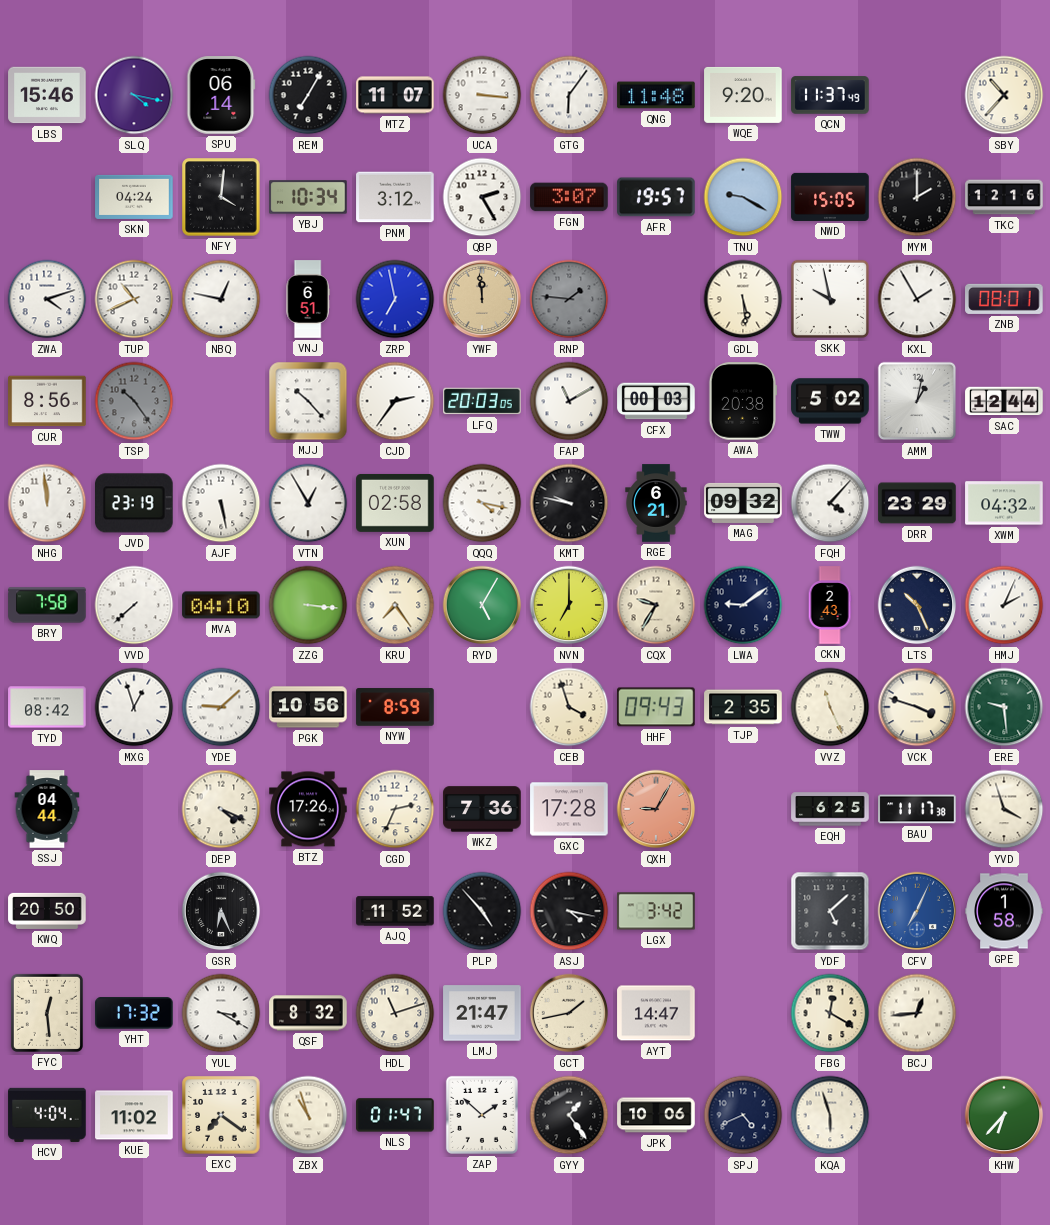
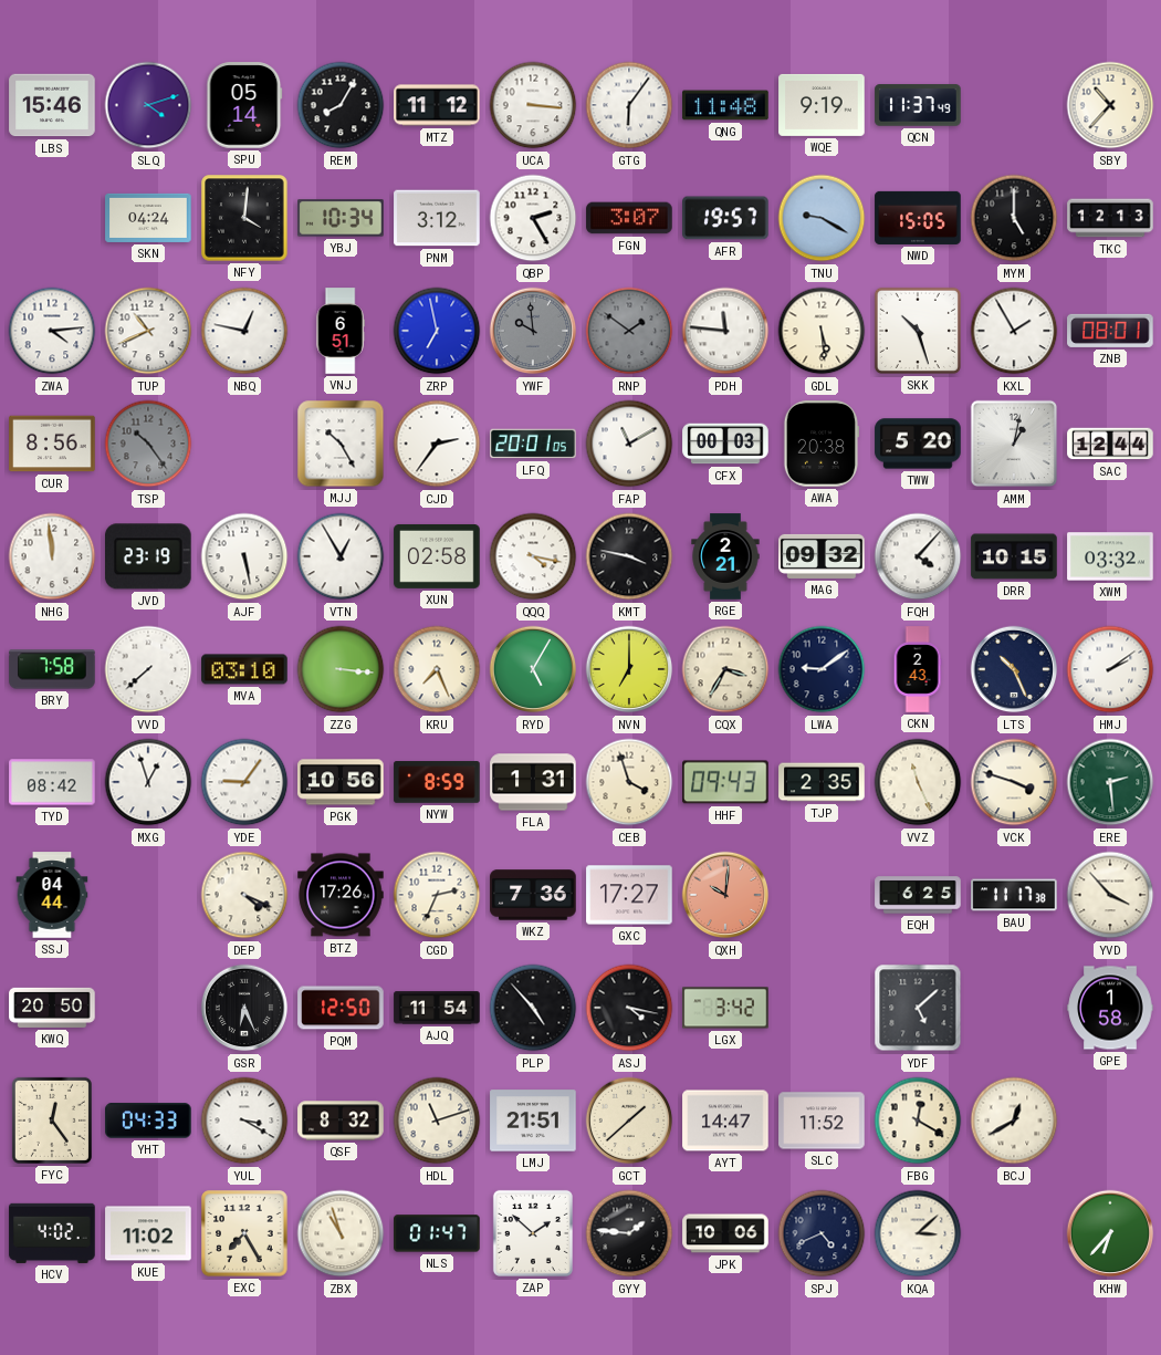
SLQ: 4:17 -> 4:12 (148, 105)
SPU: 06:14 -> 05:14 (244, 105)
REM: 7:05 -> 8:05 (341, 105)
MTZ: 11:07 -> 11:12 (437, 105)
WQE: 9:20 -> 9:19 (822, 105)
MYM: 2:00 -> 5:00 (1014, 218)
TKC: 12:16 -> 12:13 (1110, 218)
ZWA: 4:12 -> 4:14 (52, 331)
YWF: 11:59 -> 9:59 (533, 331)
YWF dial: champagne -> grey (533, 331)
RNP: 1:46 -> 1:51 (629, 331)
PDH: none -> 11:46 (725, 331)
SKK: 9:58 -> 10:27 (918, 331)
MJJ: 10:23 -> 10:25 (341, 444)
LFQ: 20:03 -> 20:01 (533, 444)
TWW: 5:02 -> 5:20 (918, 444)
KMT: 9:47 -> 3:47 (629, 556)
RGE: 6:21 -> 2:21 (725, 556)
DRR: 23:29 -> 10:15 (1014, 556)
XWM: 04:32 -> 03:32 (1110, 556)
MVA: 04:10 -> 03:10 (244, 669)
KRU: 7:24 -> 7:26 (437, 669)
CQX: 9:35 -> 3:35 (725, 669)
HMJ: 2:04 -> 2:09 (1110, 669)
YDE: 9:08 -> 9:06 (244, 782)
FLA: none -> 1:31 (533, 782)
ERE: 9:29 -> 2:29 (1110, 782)
GXC: 17:28 -> 17:27 (629, 895)
QXH: 9:05 -> 10:01 (725, 895)
YVD: 3:57 -> 3:53 (1110, 895)
PQM: none -> 12:50 (341, 1008)
AJQ: 11:52 -> 11:54 (437, 1008)
CFV: 7:04 -> none (917, 911)
FYC: 12:29 -> 12:24 (52, 1121)
YHT: 17:32 -> 04:33 (148, 1121)
LMJ: 21:47 -> 21:51 (533, 1121)
GCT: 1:43 -> 1:38 (629, 1121)
SLC: none -> 11:52 (822, 1121)
BCJ: 12:44 -> 12:40 (1014, 1121)
HCV: 4:04 -> 4:02 (52, 1233)
EXC: 7:21 -> 7:25 (244, 1233)
GYY: 1:24 -> 1:46 (629, 1233)
KQA: 5:57 -> 3:08 (918, 1233)
